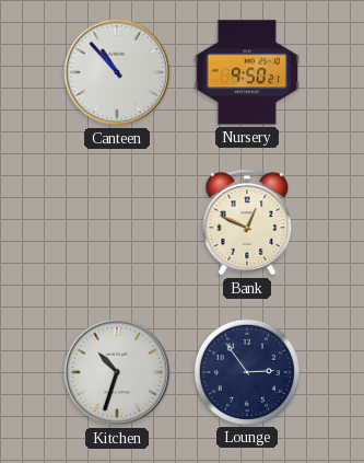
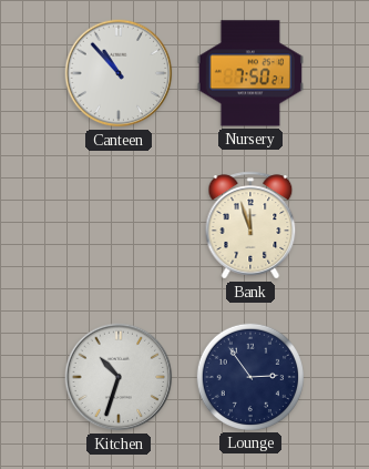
Nursery: 9:50 -> 7:50 (249, 73)
Bank: 12:49 -> 11:57 (250, 225)
